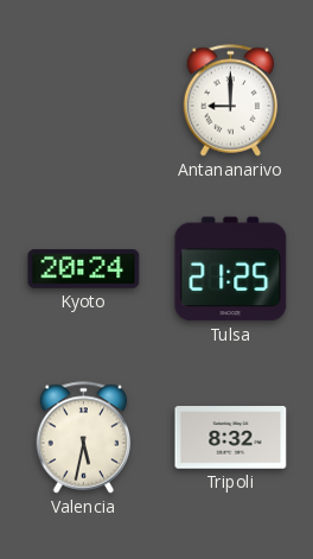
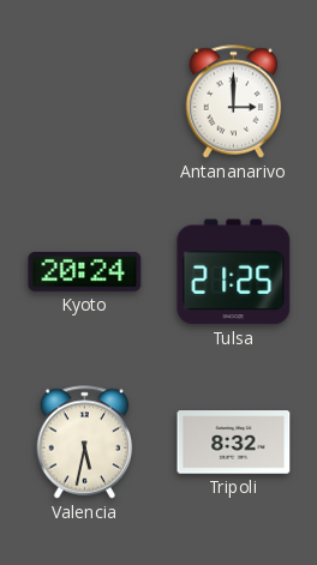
Antananarivo: 9:00 -> 3:00 (234, 102)
